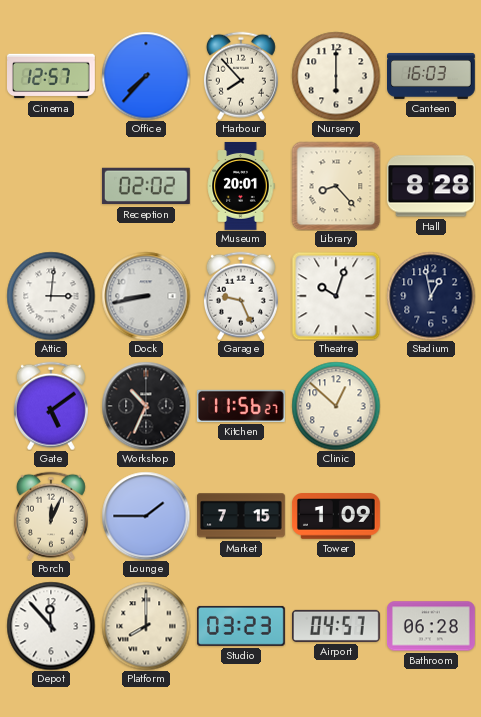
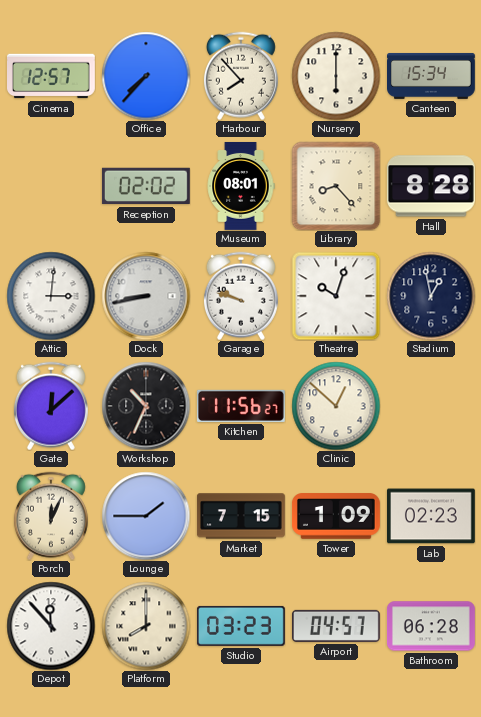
Canteen: 16:03 -> 15:34 (432, 76)
Museum: 20:01 -> 08:01 (241, 186)
Garage: 9:26 -> 9:48 (241, 296)
Gate: 5:09 -> 12:08 (51, 406)
Lab: none -> 02:23 (431, 516)
